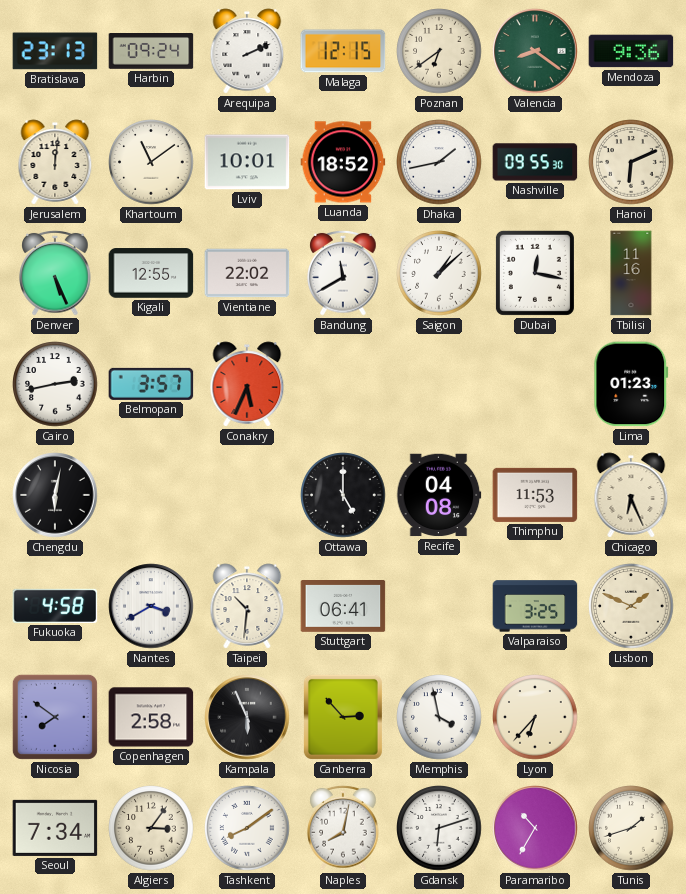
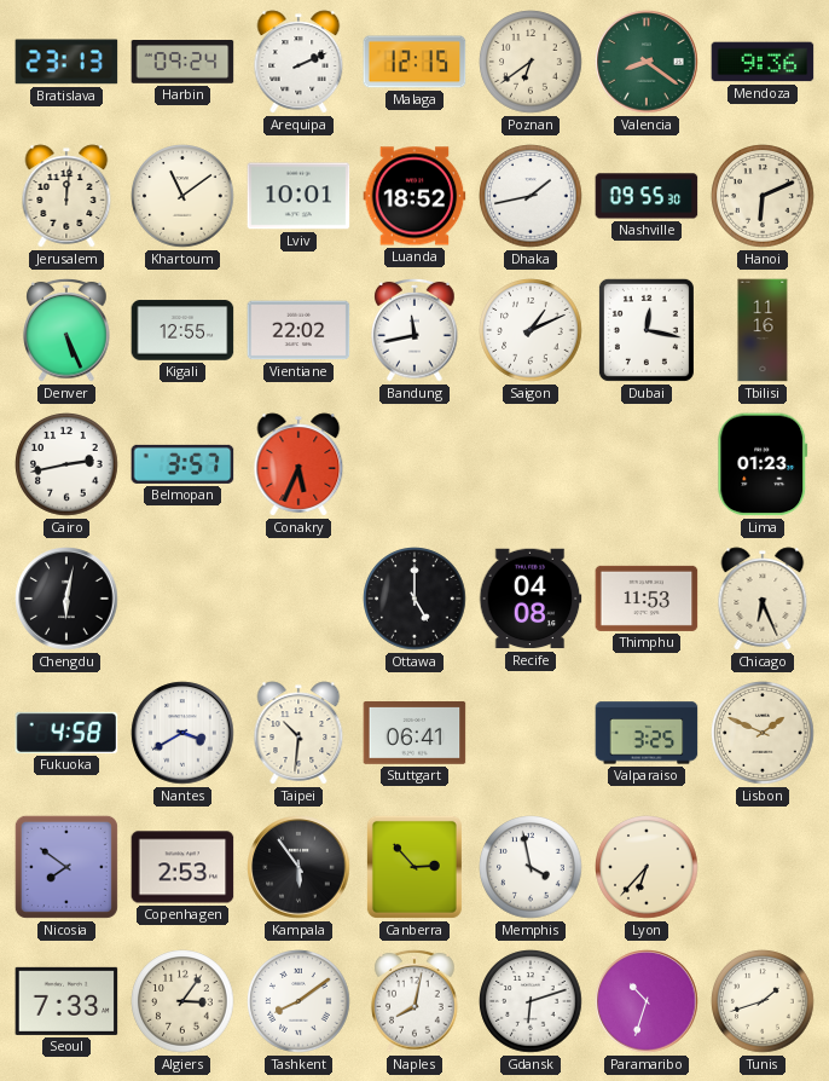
Bandung: 11:40 -> 11:43 (414, 330)
Saigon: 1:08 -> 1:11 (531, 330)
Copenhagen: 2:58 -> 2:53 (182, 867)
Kampala: 5:56 -> 5:54 (298, 867)
Seoul: 7:34 -> 7:33 (66, 1001)
Paramaribo: 10:35 -> 10:33 (647, 1001)
